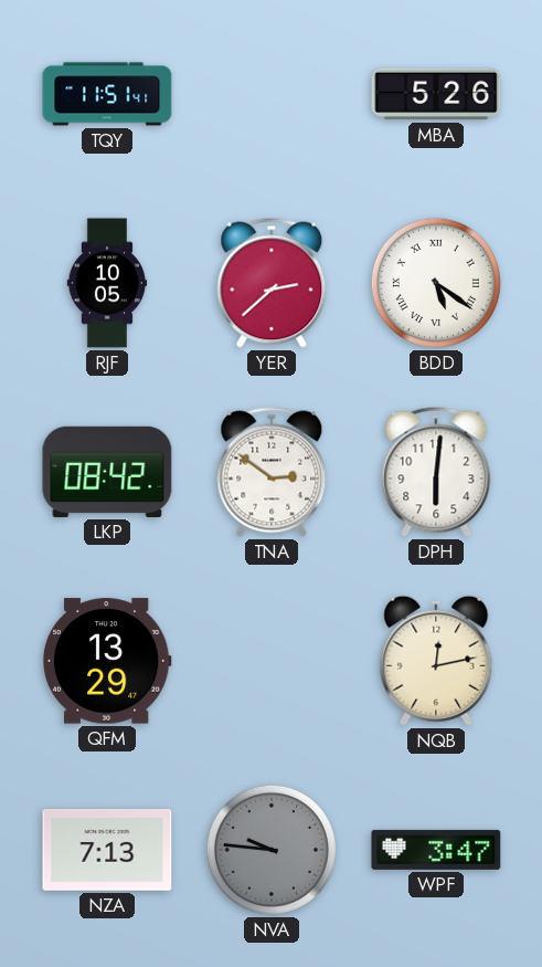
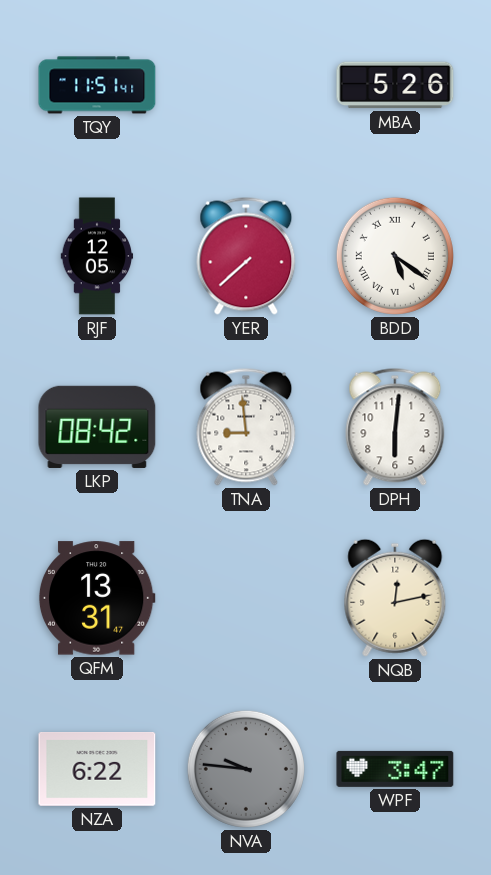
RJF: 10:05 -> 12:05 (97, 256)
YER: 2:38 -> 7:38 (246, 256)
TNA: 2:51 -> 8:59 (246, 427)
QFM: 13:29 -> 13:31 (97, 598)
NZA: 7:13 -> 6:22 (97, 770)
